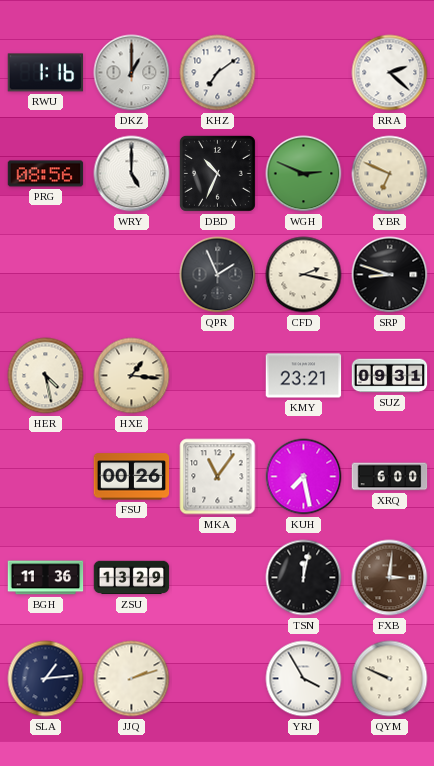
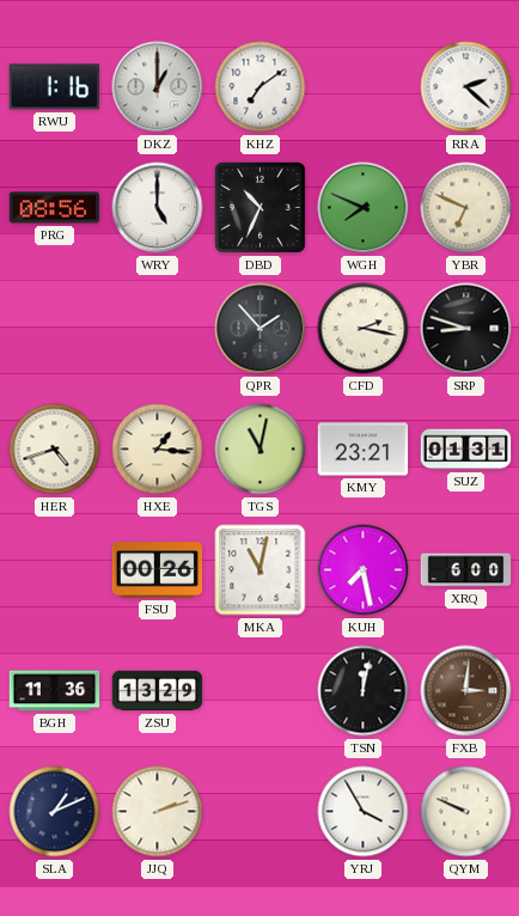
WGH: 2:49 -> 7:49 (364, 208)
QPR: 1:56 -> 1:53 (261, 329)
HER: 4:28 -> 4:42 (55, 450)
TGS: none -> 11:02 (261, 450)
SUZ: 09:31 -> 01:31 (466, 450)
MKA: 11:06 -> 11:02 (261, 570)
SLA: 1:14 -> 1:11 (55, 812)
